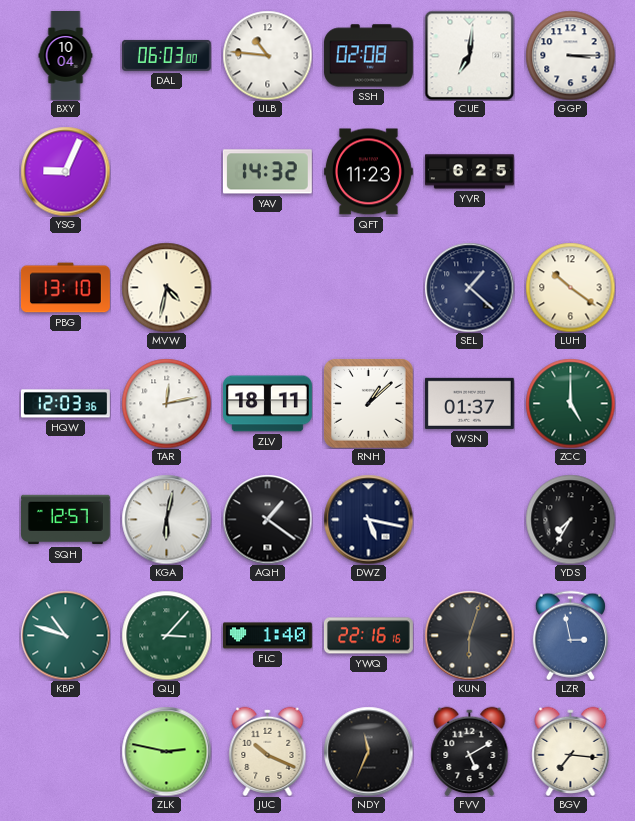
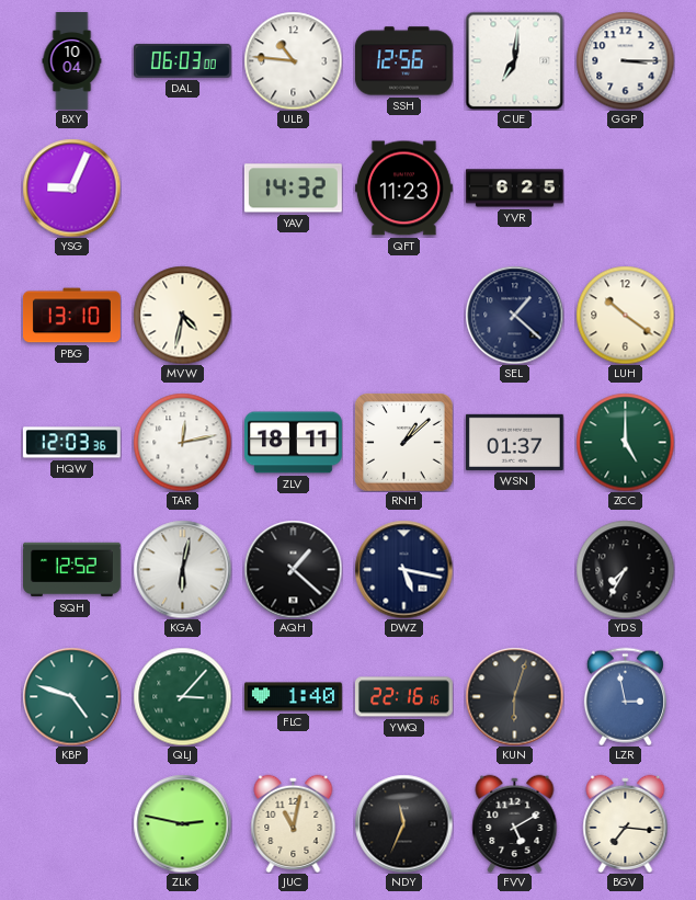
SSH: 02:08 -> 12:56 (403, 61)
SQH: 12:57 -> 12:52 (72, 570)
AQH: 1:21 -> 1:22 (293, 569)
KBP: 10:48 -> 4:48 (71, 696)
JUC: 10:19 -> 11:02 (294, 823)
